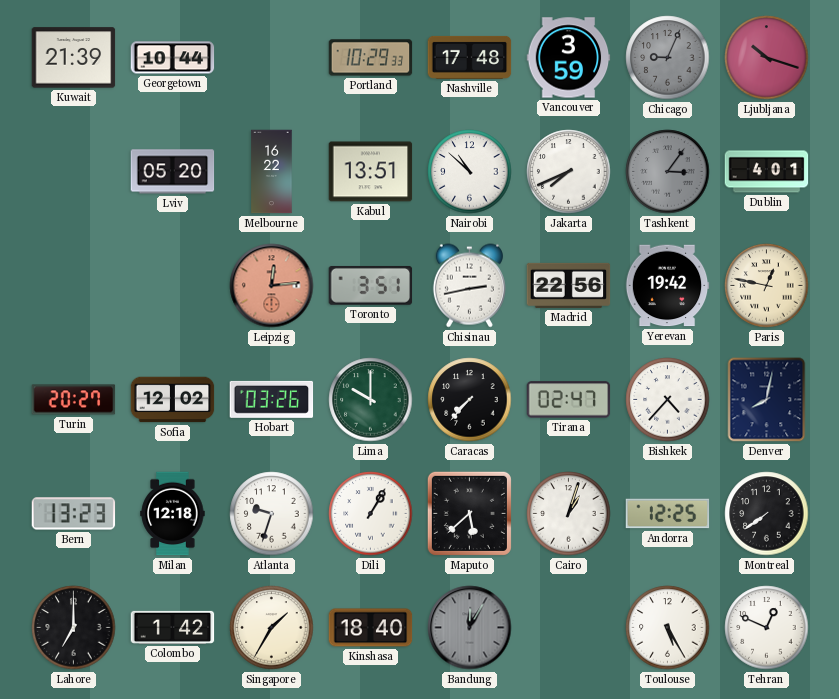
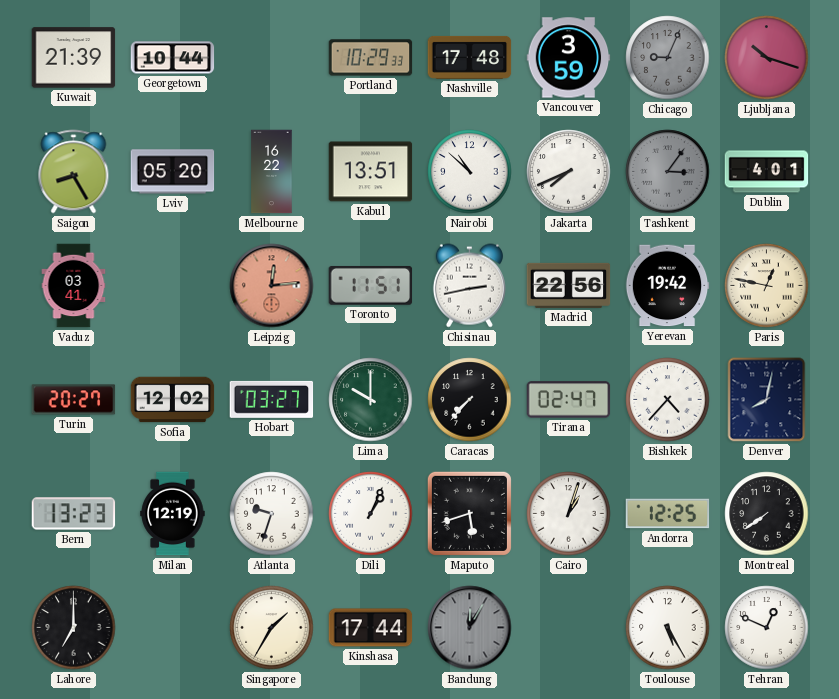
Saigon: none -> 8:25 (74, 172)
Vaduz: none -> 03:41 (74, 286)
Toronto: 3:51 -> 11:51 (371, 285)
Hobart: 03:26 -> 03:27 (272, 399)
Milan: 12:18 -> 12:19 (173, 514)
Dili: 1:05 -> 1:04 (371, 514)
Maputo: 5:38 -> 5:42 (469, 513)
Colombo: 1:42 -> none (173, 627)
Kinshasa: 18:40 -> 17:44 (371, 628)
